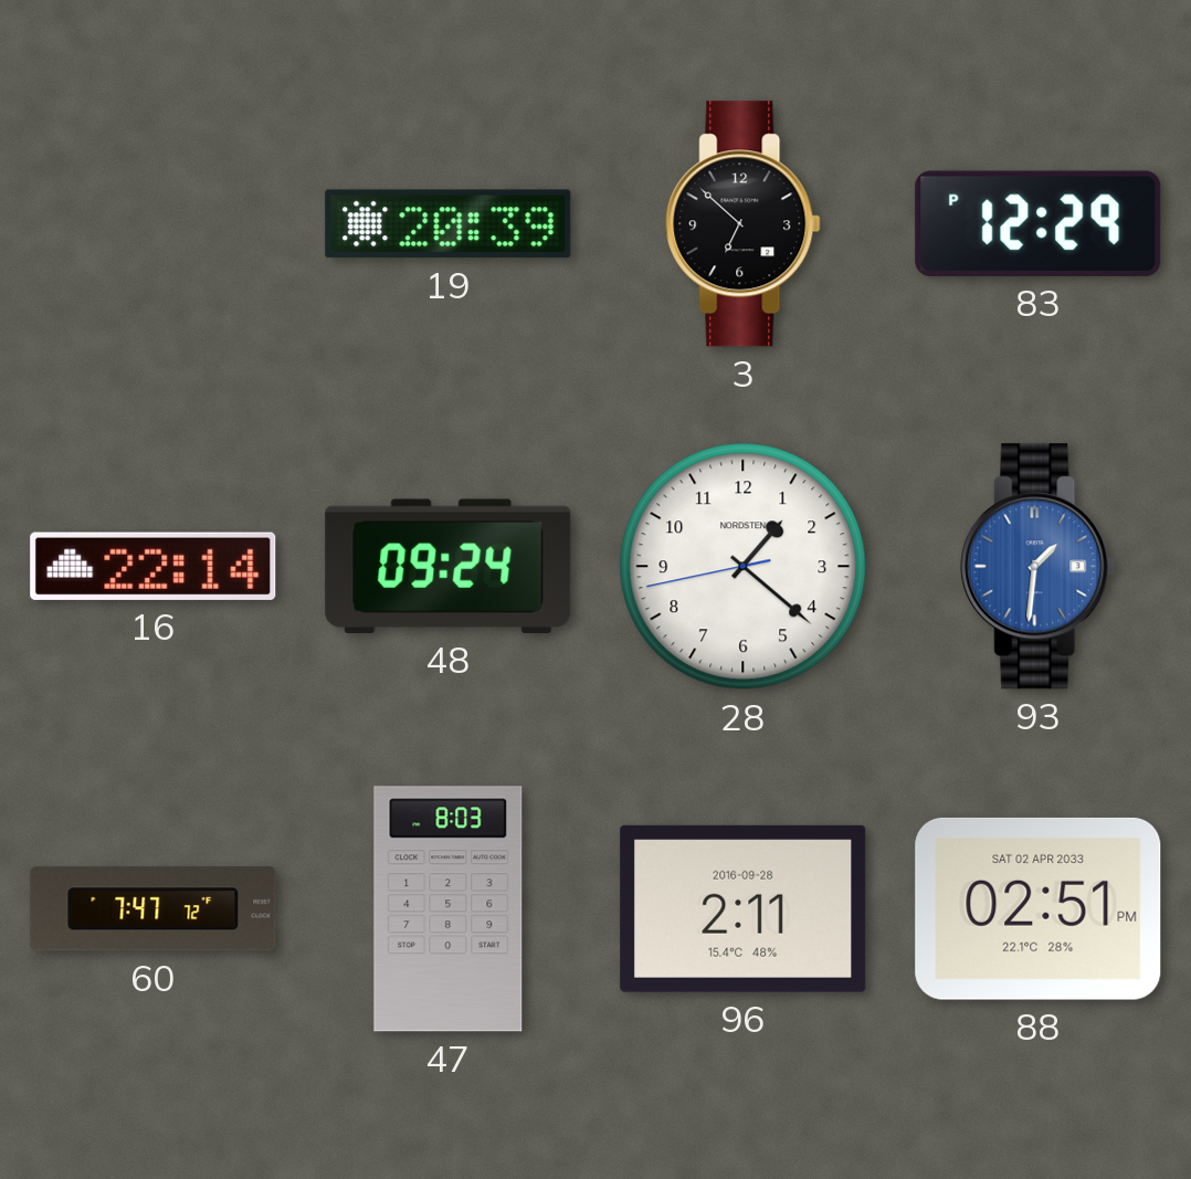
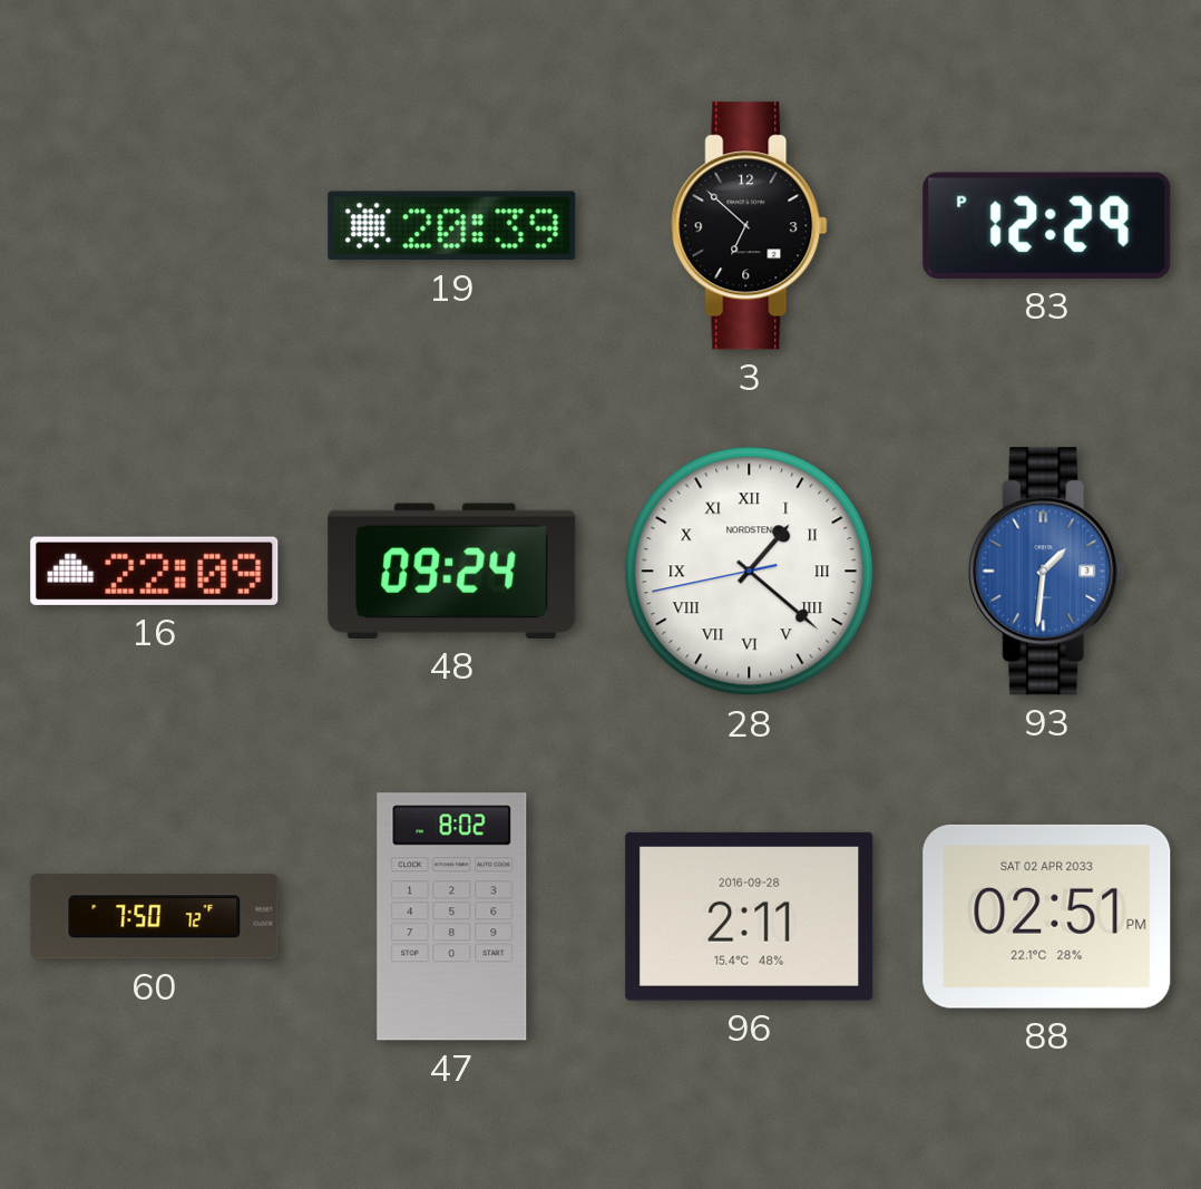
16: 22:14 -> 22:09 (155, 571)
28 numerals: Arabic -> Roman (750, 572)
60: 7:47 -> 7:50 (155, 917)
47: 8:03 -> 8:02 (452, 917)
